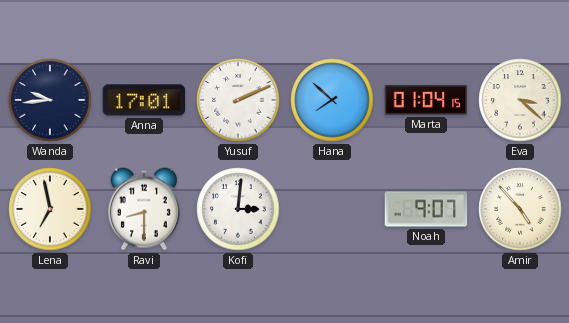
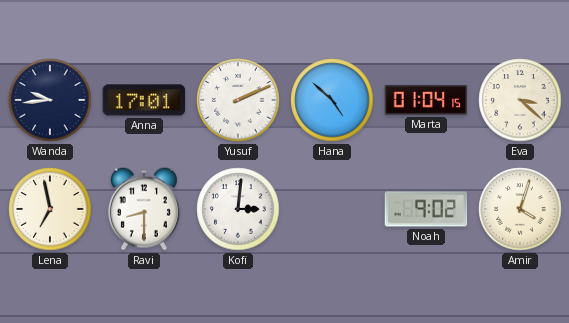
Hana: 7:52 -> 4:52 (332, 100)
Noah: 9:07 -> 9:02 (426, 209)
Amir: 4:53 -> 4:03 (520, 209)
